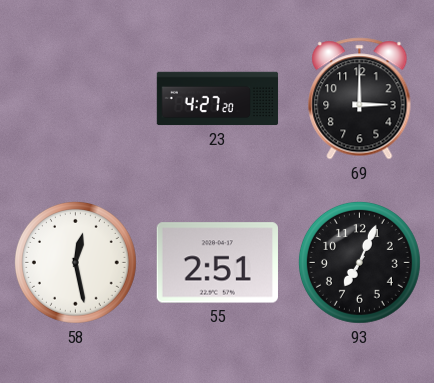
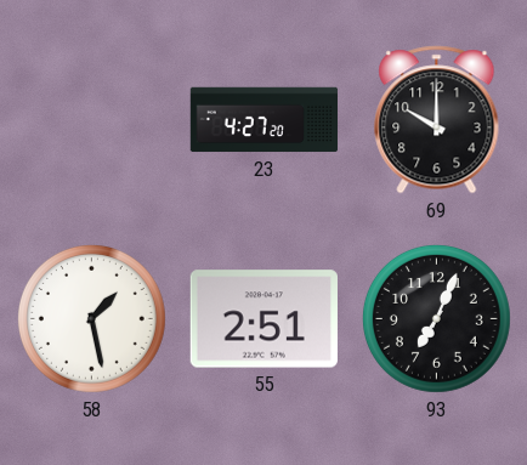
69: 3:00 -> 10:00 (437, 120)
58: 12:28 -> 1:28 (91, 318)
